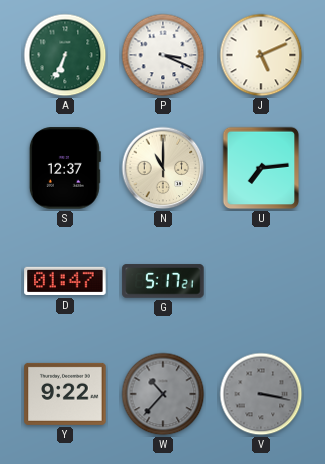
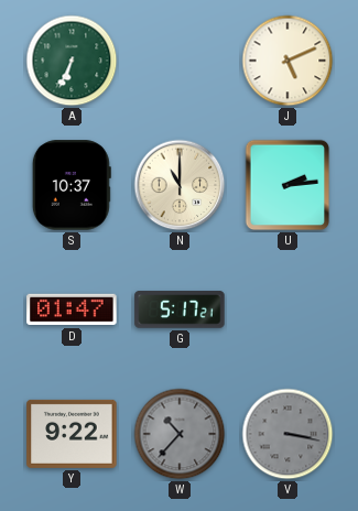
P: 3:19 -> none (163, 55)
S: 12:37 -> 10:37 (72, 185)
U: 7:14 -> 2:14 (288, 185)
